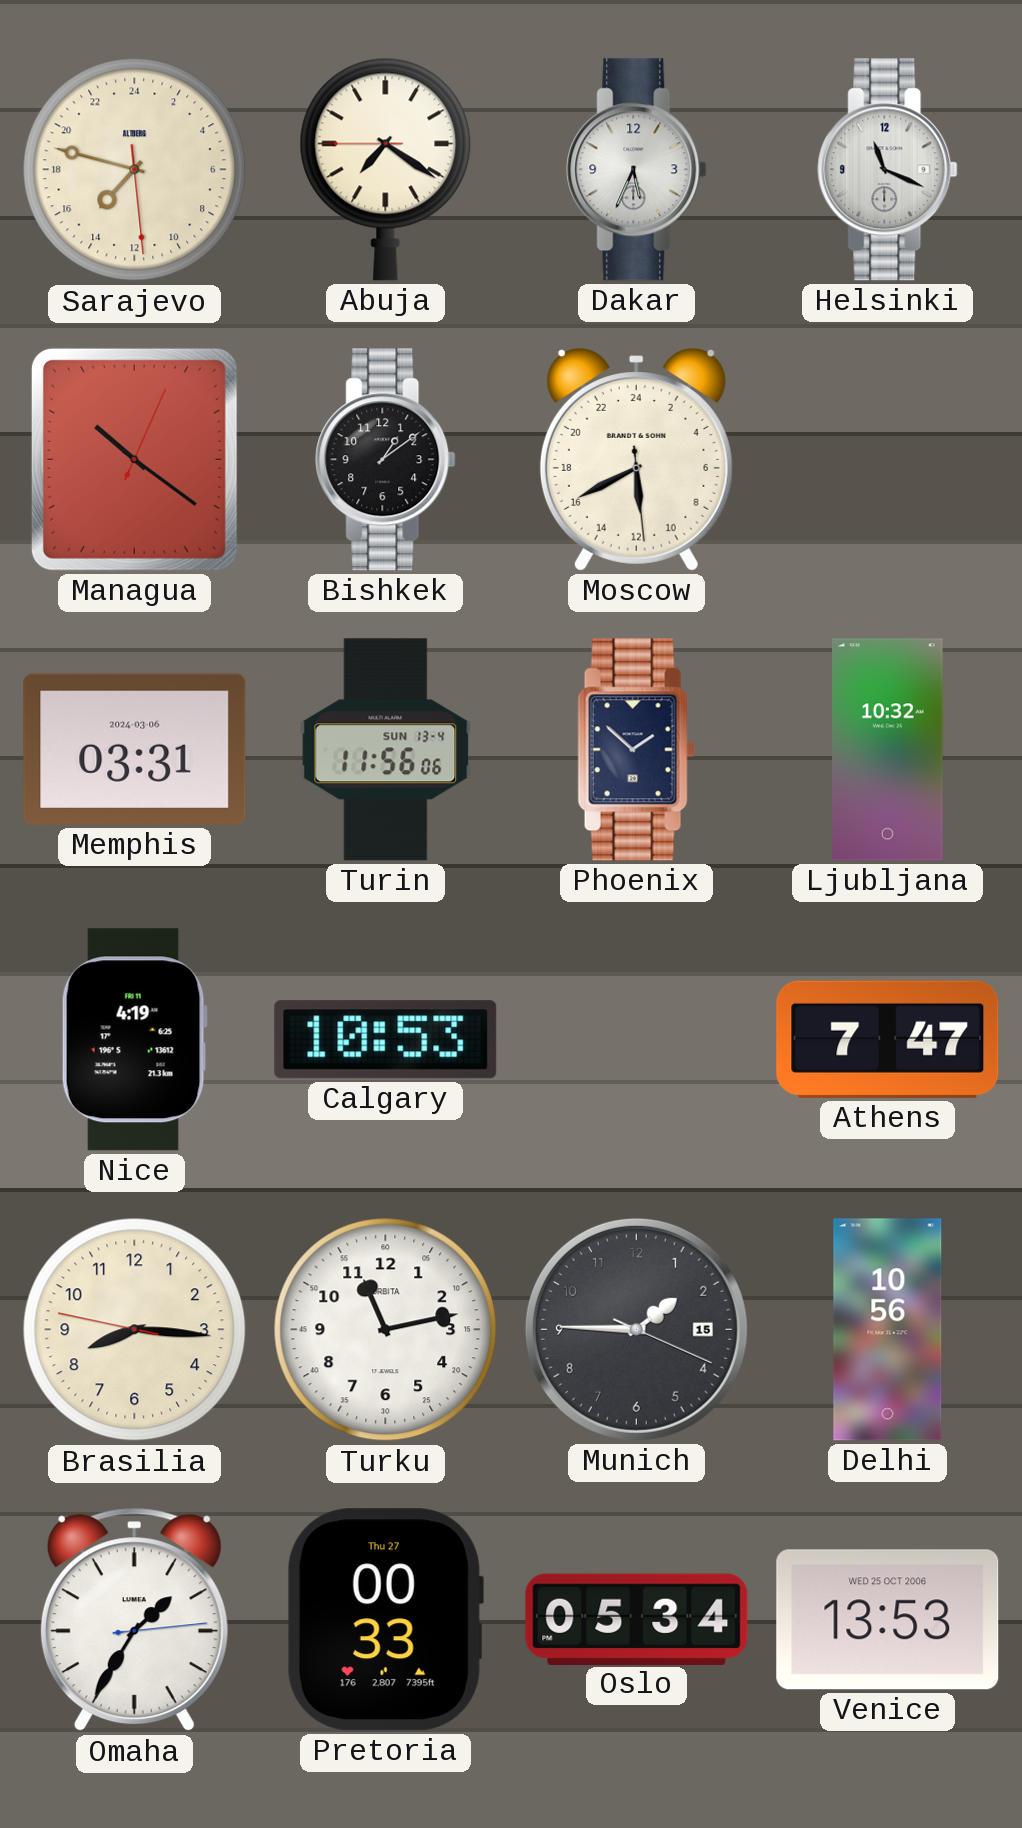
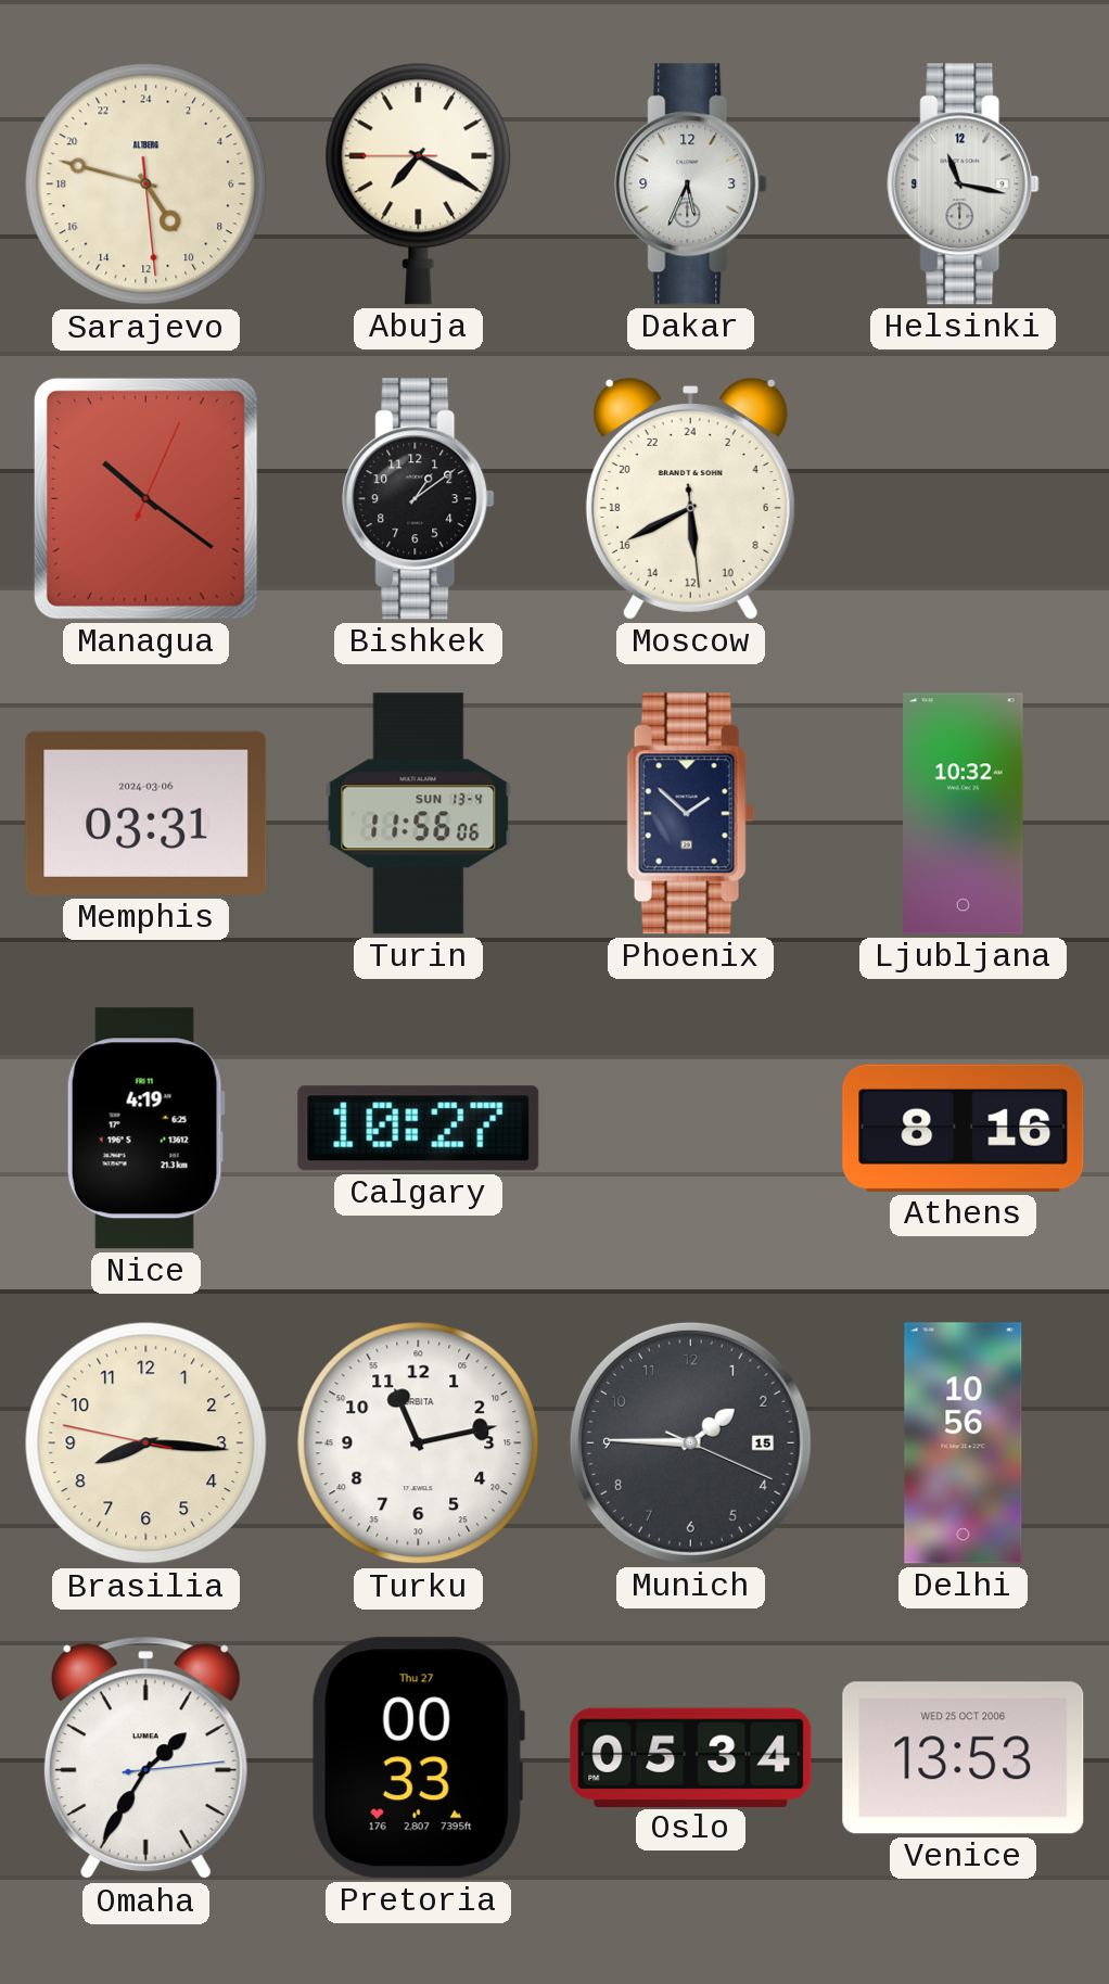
Sarajevo: 14:47 -> 9:47 (146, 185)
Abuja: 7:20 -> 7:19 (419, 183)
Helsinki: 11:19 -> 11:17 (964, 185)
Calgary: 10:53 -> 10:27 (419, 1129)
Athens: 7:47 -> 8:16 (964, 1128)
